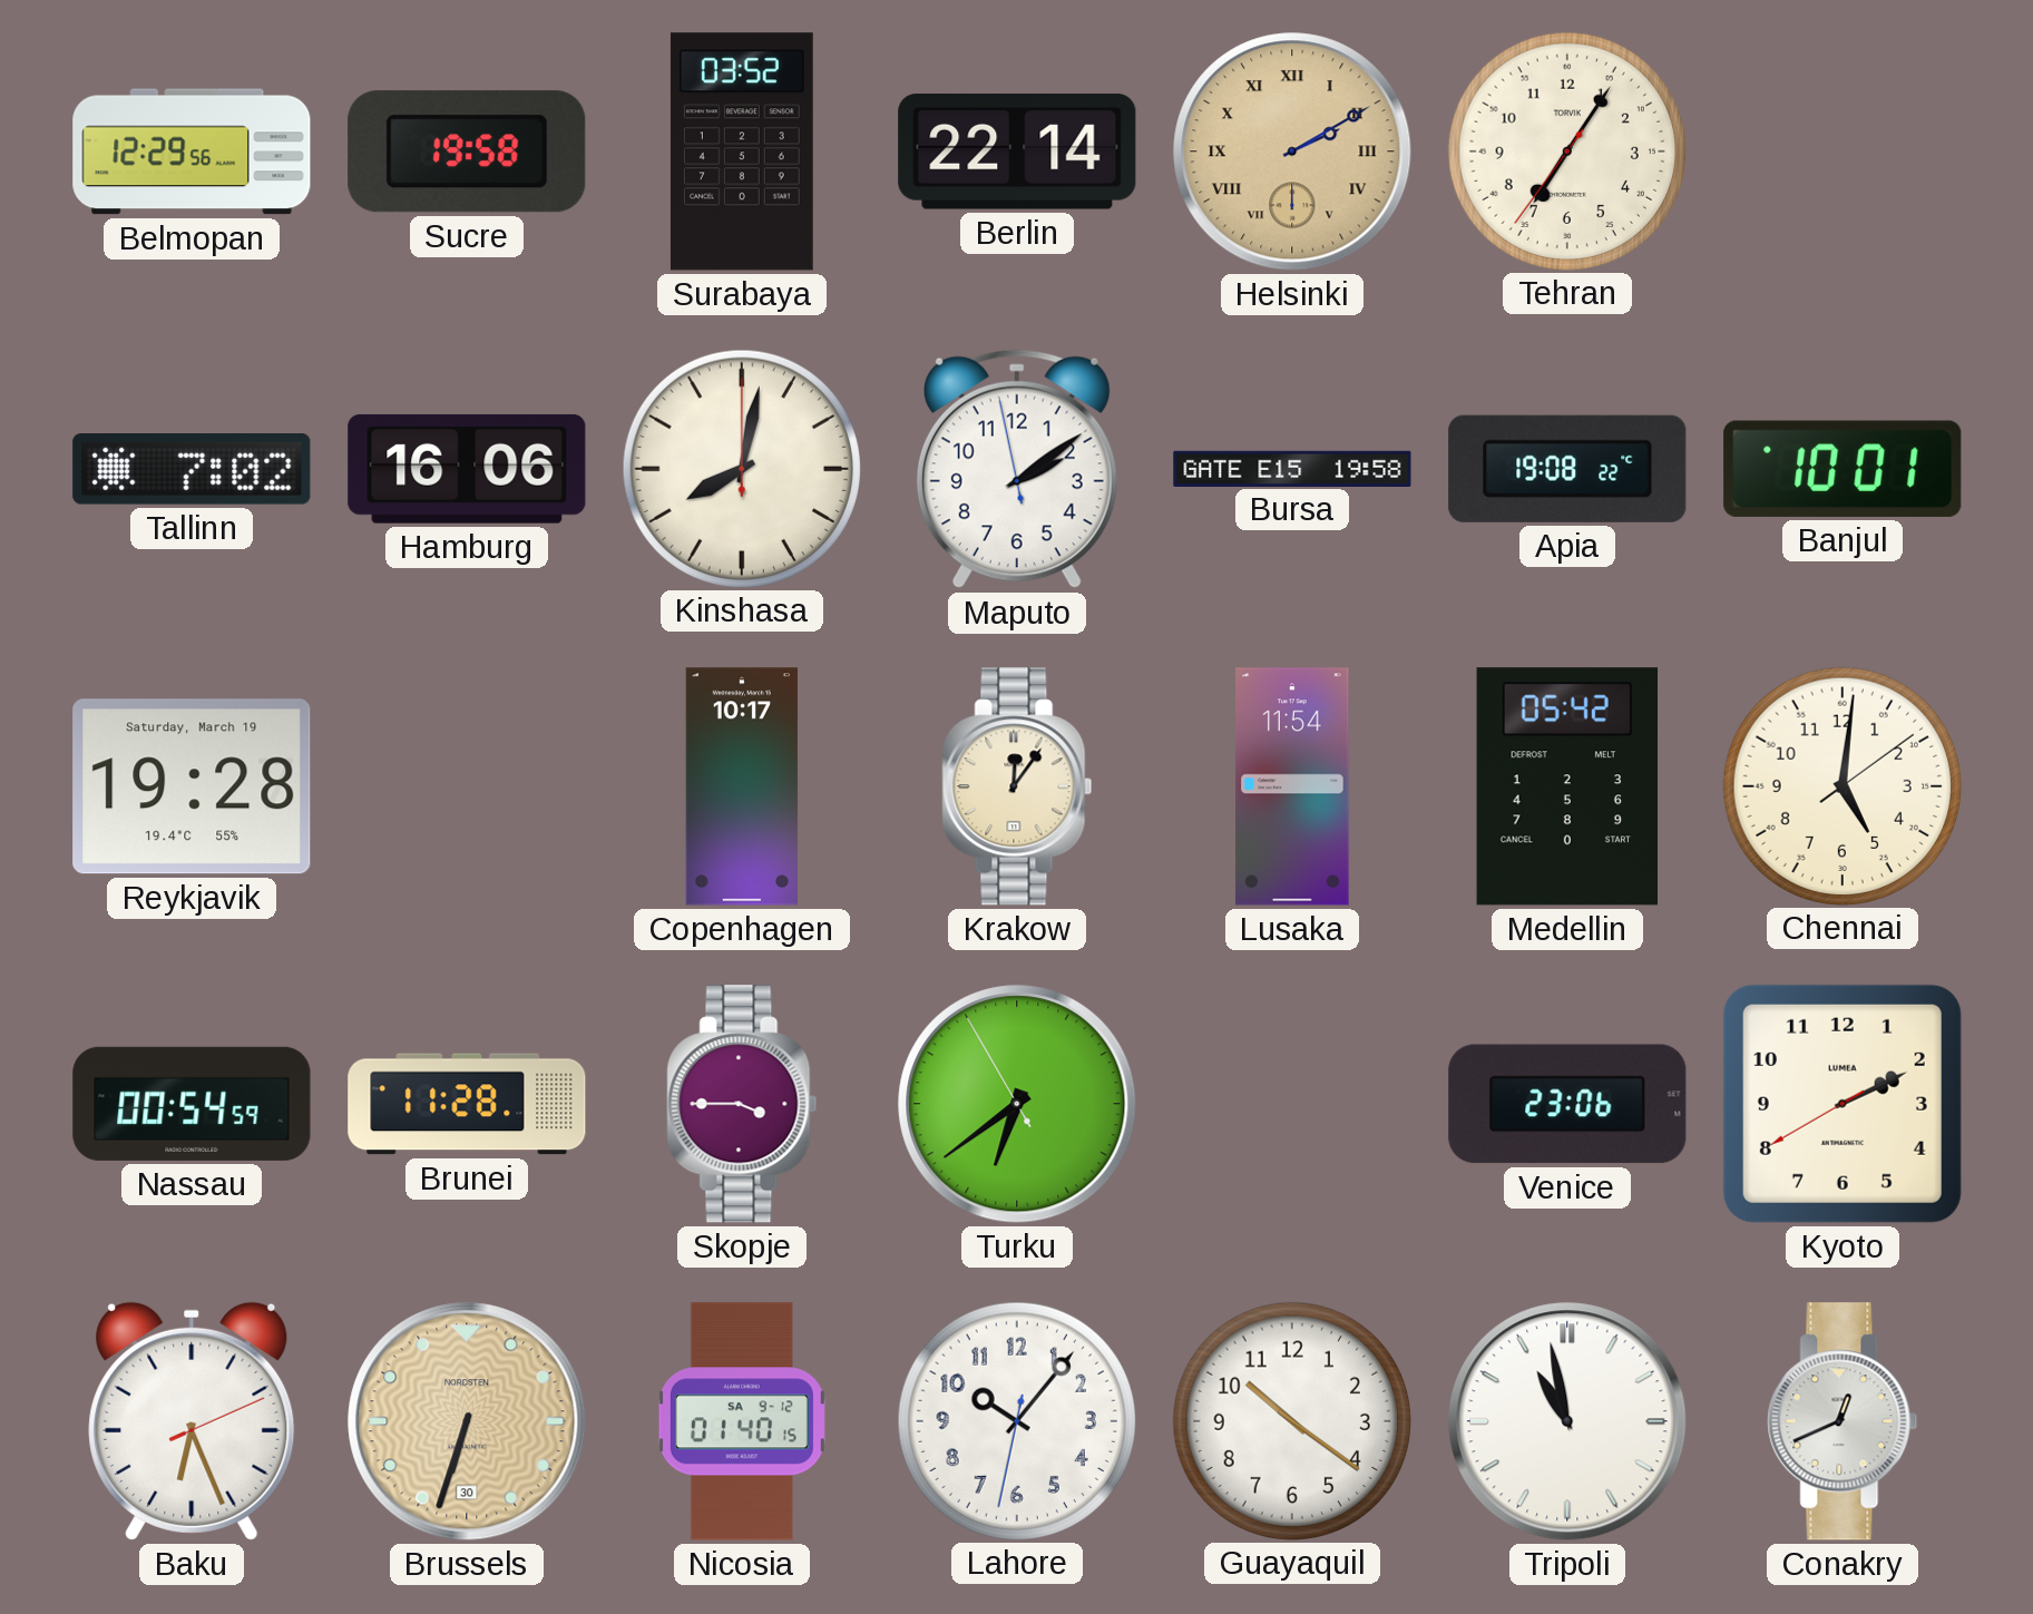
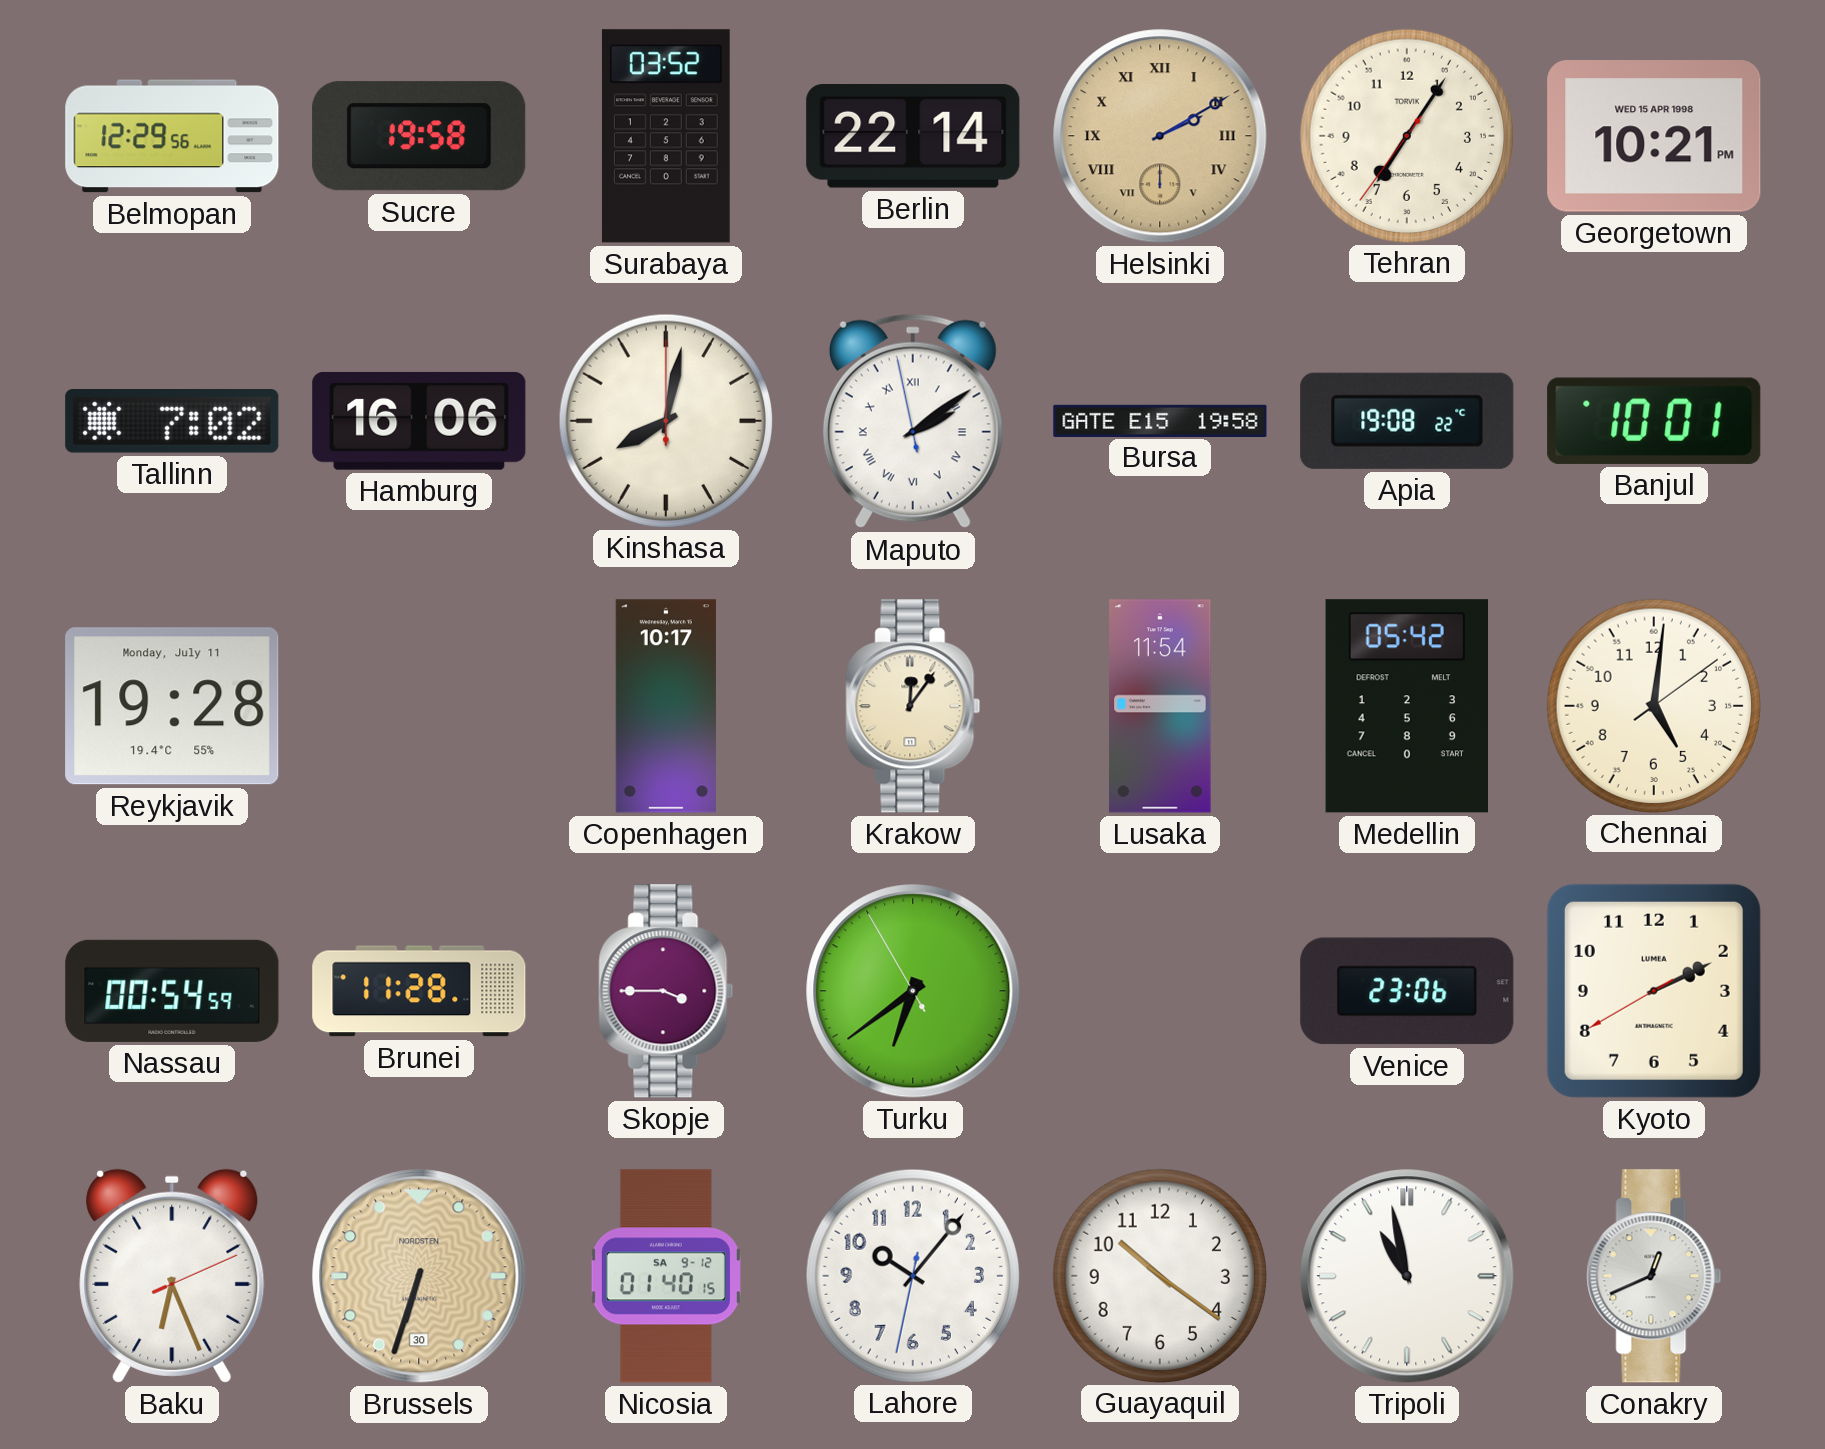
Georgetown: none -> 10:21 (1654, 136)
Maputo numerals: Arabic -> Roman (913, 421)
Reykjavik date: Saturday, March 19 -> Monday, July 11 (172, 706)
